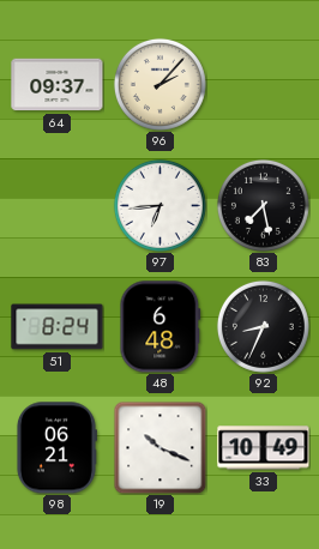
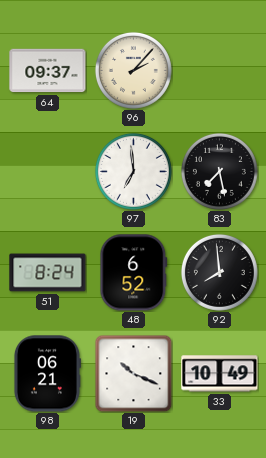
97: 6:44 -> 6:59 (133, 171)
48: 6:48 -> 6:52 (134, 273)
92: 8:34 -> 7:59 (219, 272)
